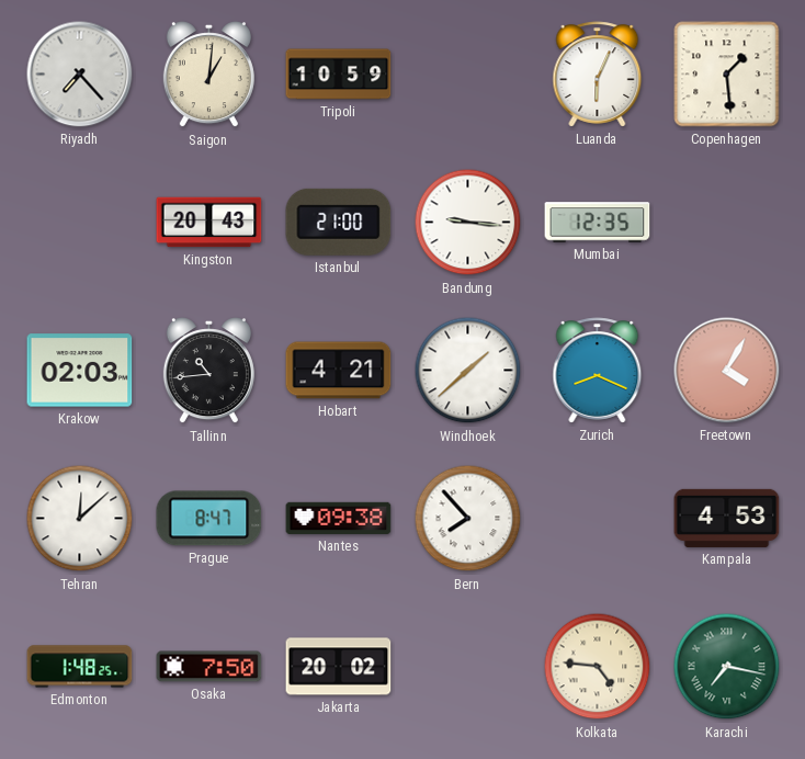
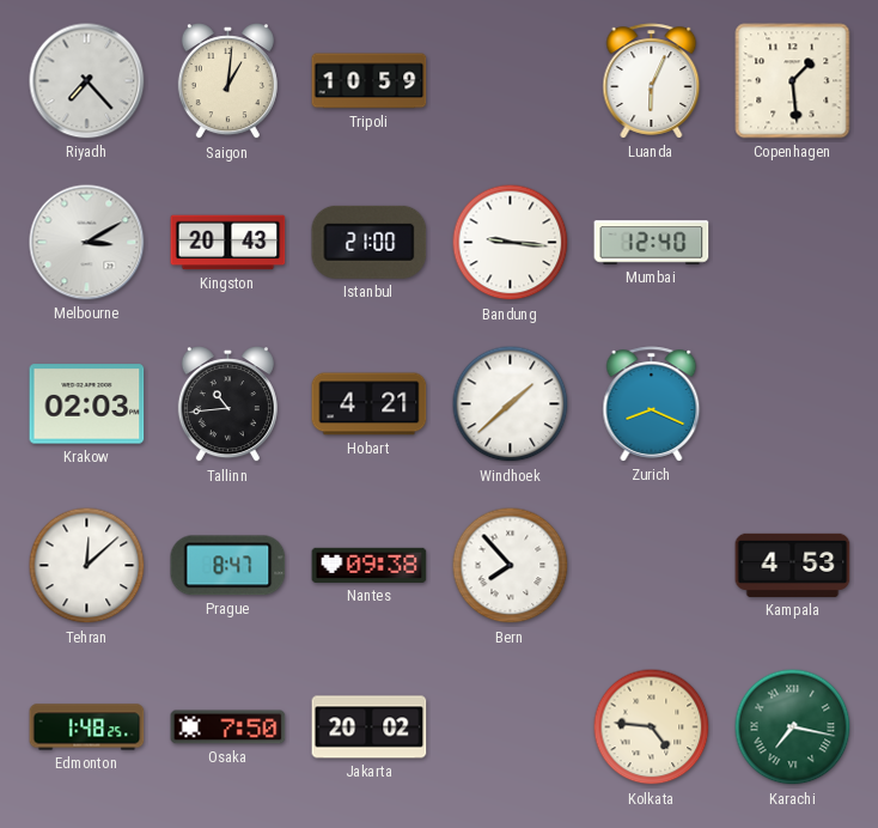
Melbourne: none -> 3:10 (87, 243)
Mumbai: 12:35 -> 12:40 (652, 243)
Freetown: 4:05 -> none (727, 371)
